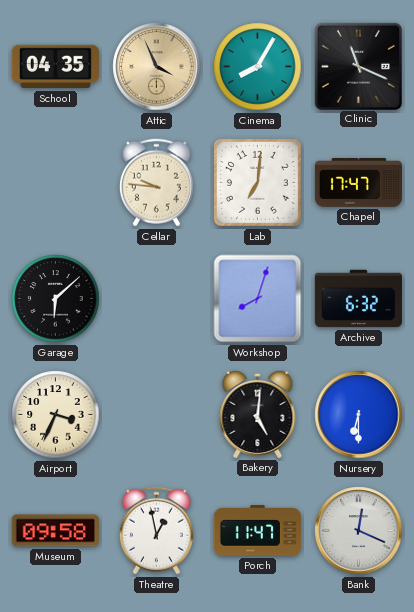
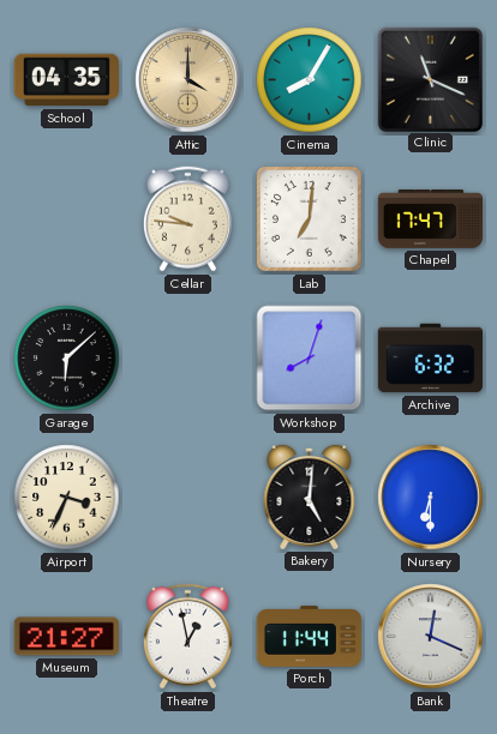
Attic: 3:56 -> 4:00 (188, 80)
Museum: 09:58 -> 21:27 (66, 637)
Porch: 11:47 -> 11:44 (309, 637)
